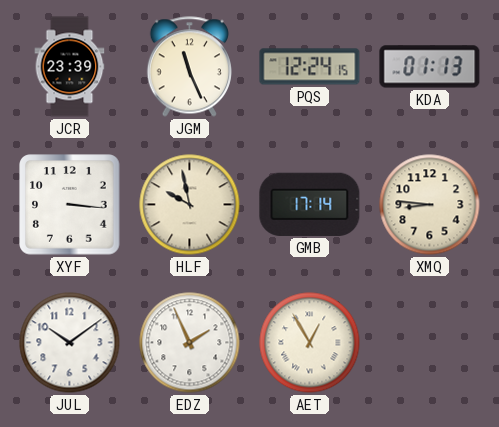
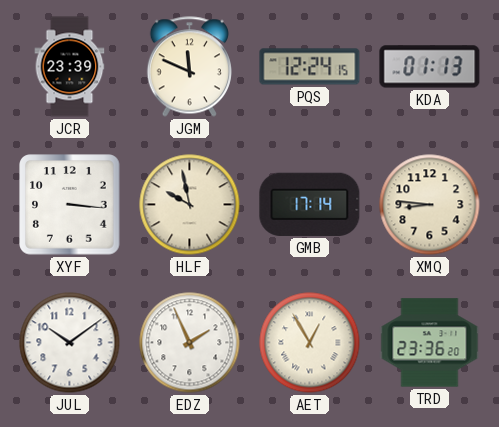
JGM: 11:26 -> 11:49 (189, 67)
TRD: none -> 23:36 (430, 343)
